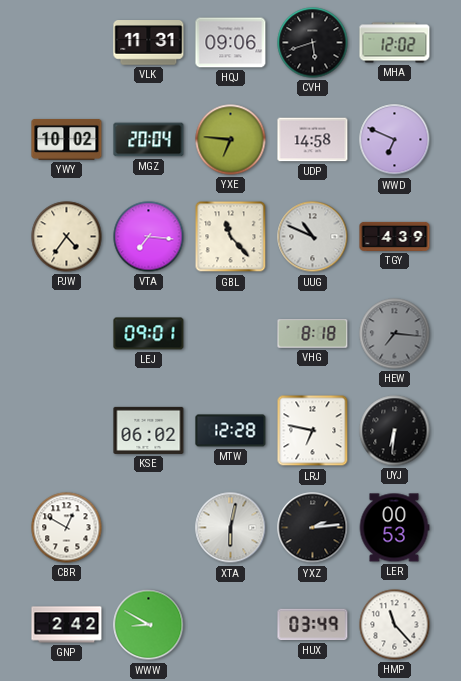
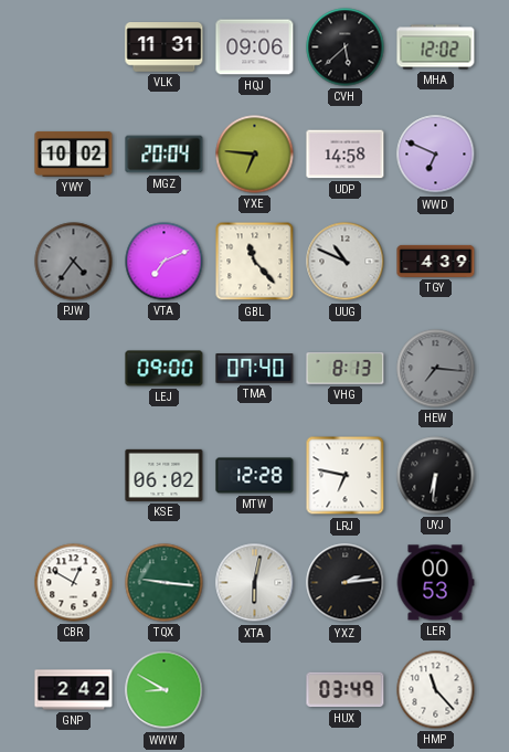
CVH: 5:42 -> 5:38 (346, 47)
PJW dial: cream -> grey (74, 262)
VTA: 7:16 -> 7:11 (165, 262)
LEJ: 09:01 -> 09:00 (165, 369)
TMA: none -> 07:40 (255, 369)
VHG: 8:18 -> 8:13 (346, 369)
TQX: none -> 9:16 (165, 583)
